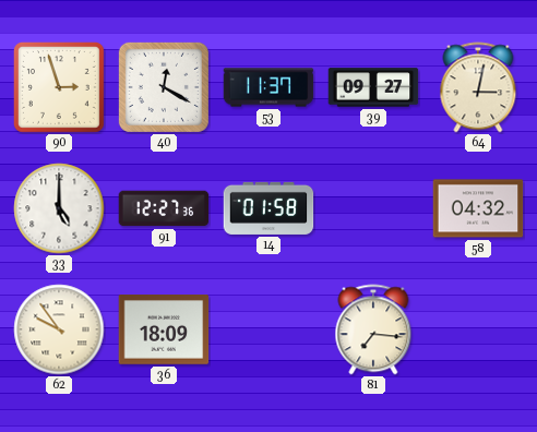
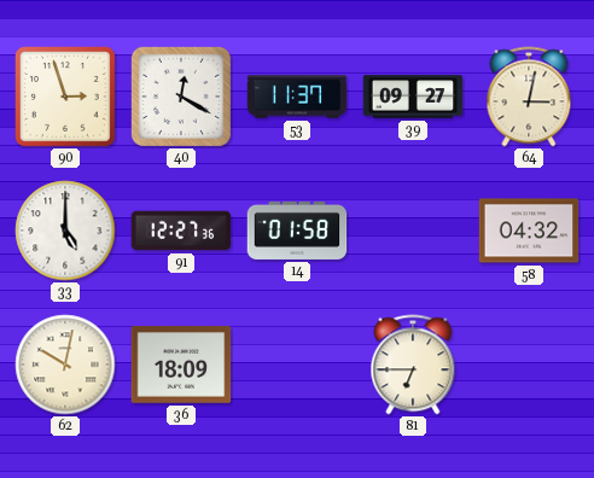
62: 9:54 -> 10:02 (65, 365)
81: 7:16 -> 6:45 (413, 365)
